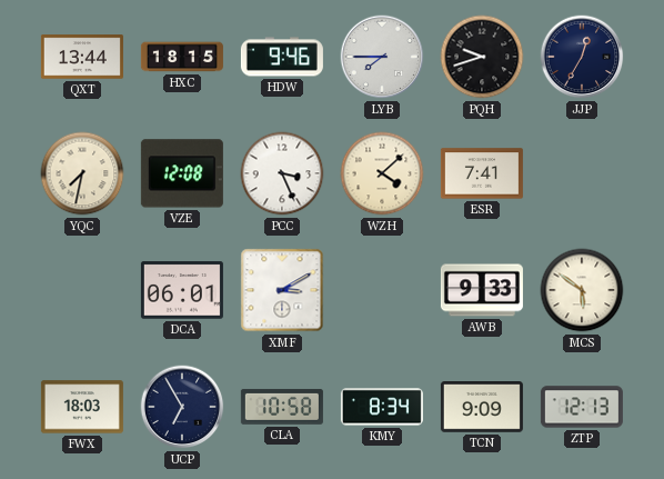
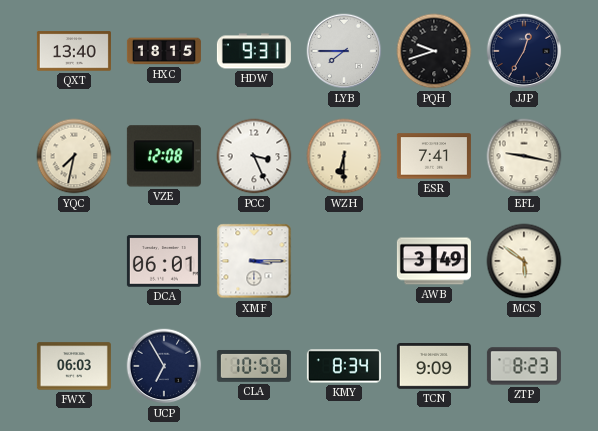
QXT: 13:44 -> 13:40 (74, 51)
HDW: 9:46 -> 9:31 (254, 51)
WZH: 4:08 -> 6:30 (344, 156)
EFL: none -> 9:17 (524, 156)
XMF: 3:10 -> 3:15 (254, 261)
AWB: 9:33 -> 3:49 (434, 261)
FWX: 18:03 -> 06:03 (74, 366)
ZTP: 12:13 -> 8:23 (524, 366)
